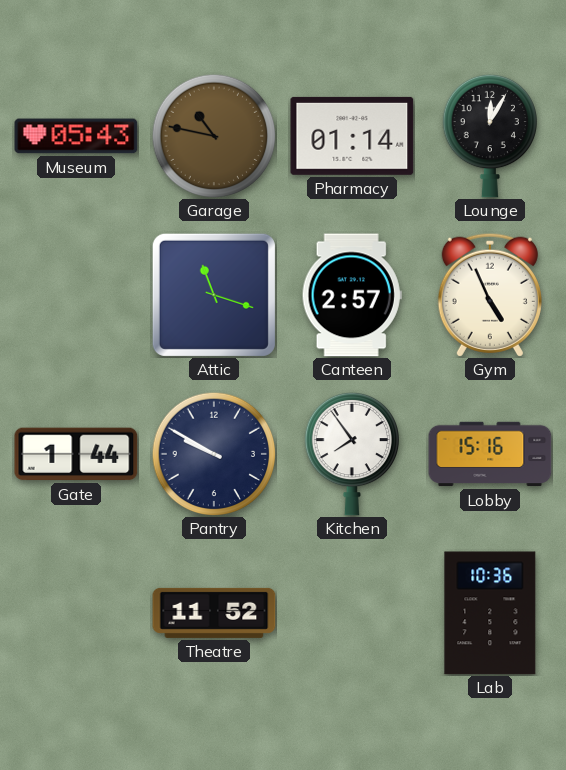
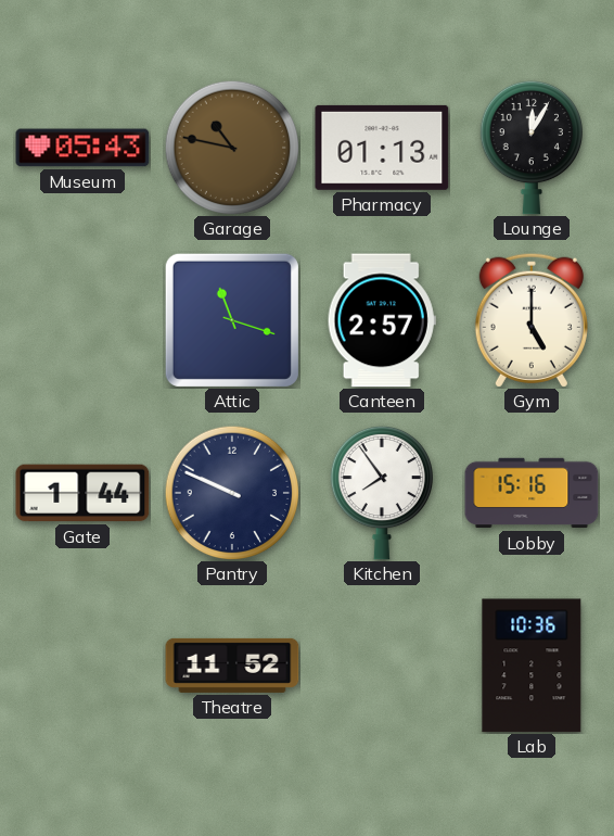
Pharmacy: 01:14 -> 01:13 (382, 148)
Gym: 4:56 -> 5:00 (532, 320)
Pantry: 9:50 -> 9:49 (232, 493)
